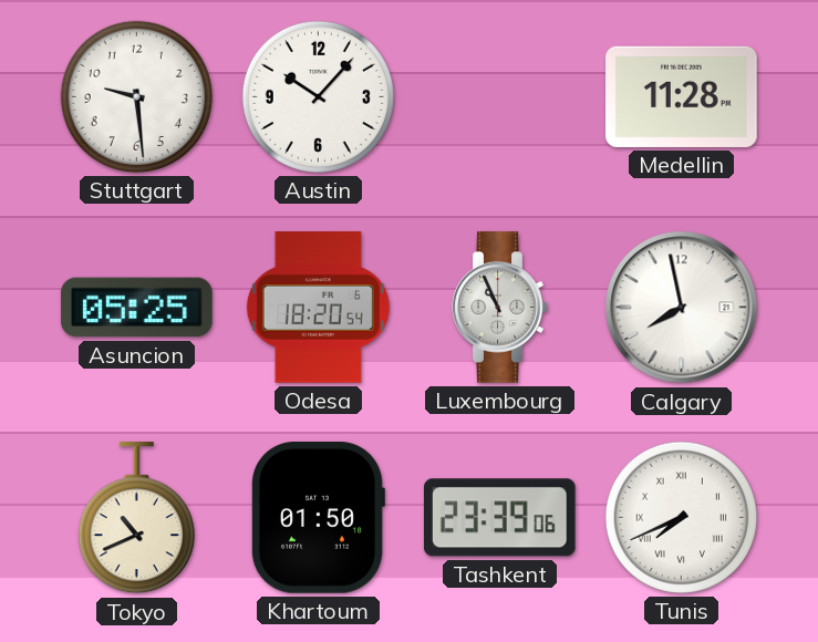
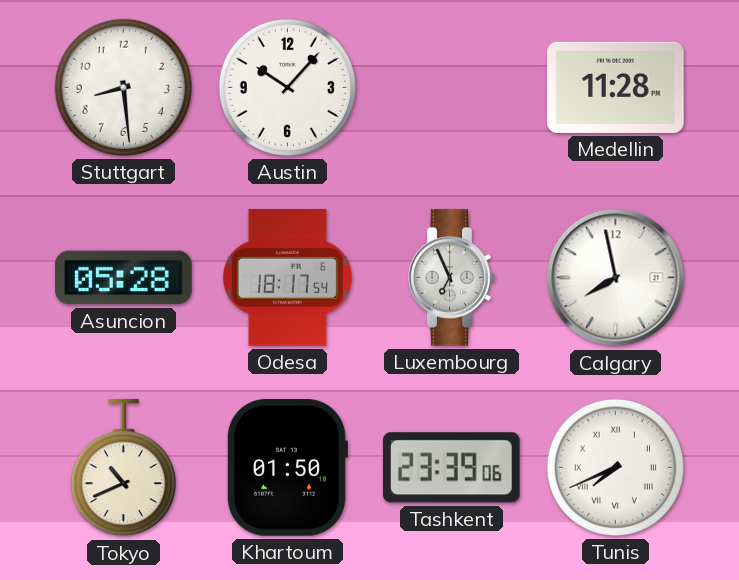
Stuttgart: 9:29 -> 8:29 (123, 87)
Asuncion: 05:25 -> 05:28 (124, 278)
Odesa: 18:20 -> 18:17 (287, 278)
Luxembourg: 10:56 -> 6:56 (452, 278)
